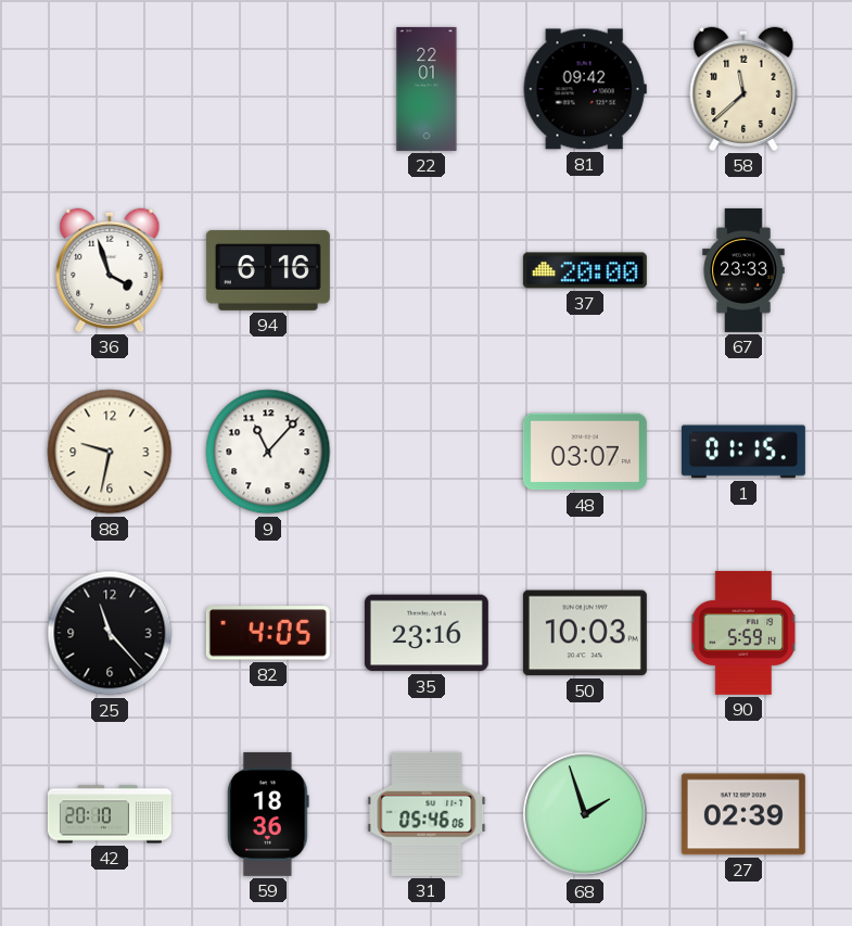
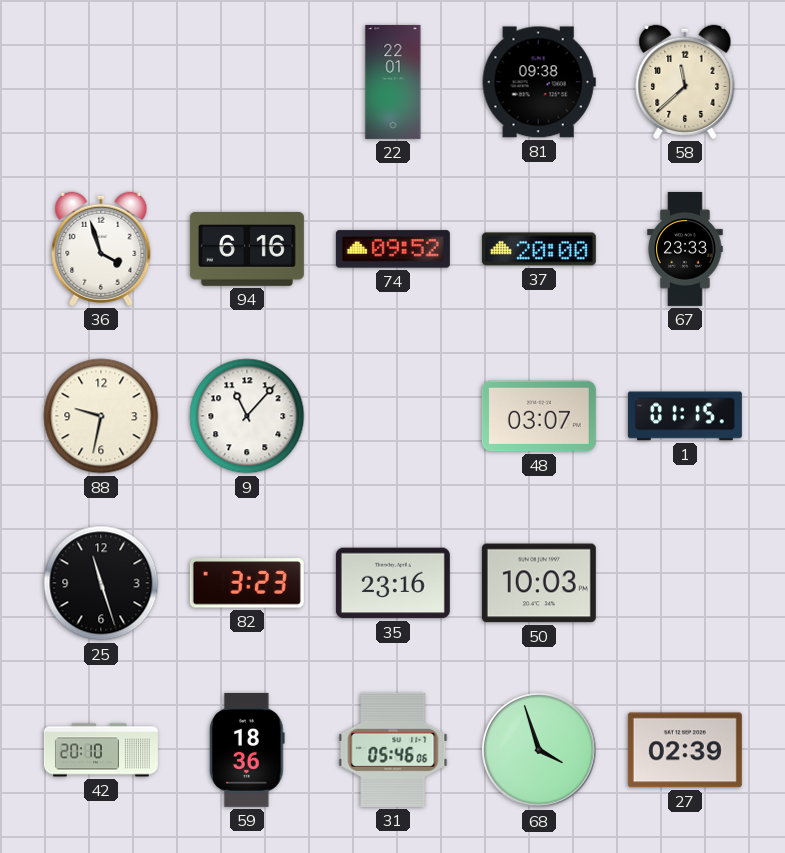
81: 09:42 -> 09:38 (539, 82)
74: none -> 09:52 (393, 249)
25: 11:23 -> 11:27 (101, 583)
82: 4:05 -> 3:23 (247, 583)
90: 5:59 -> none (743, 633)
68: 1:57 -> 3:57 (539, 750)
